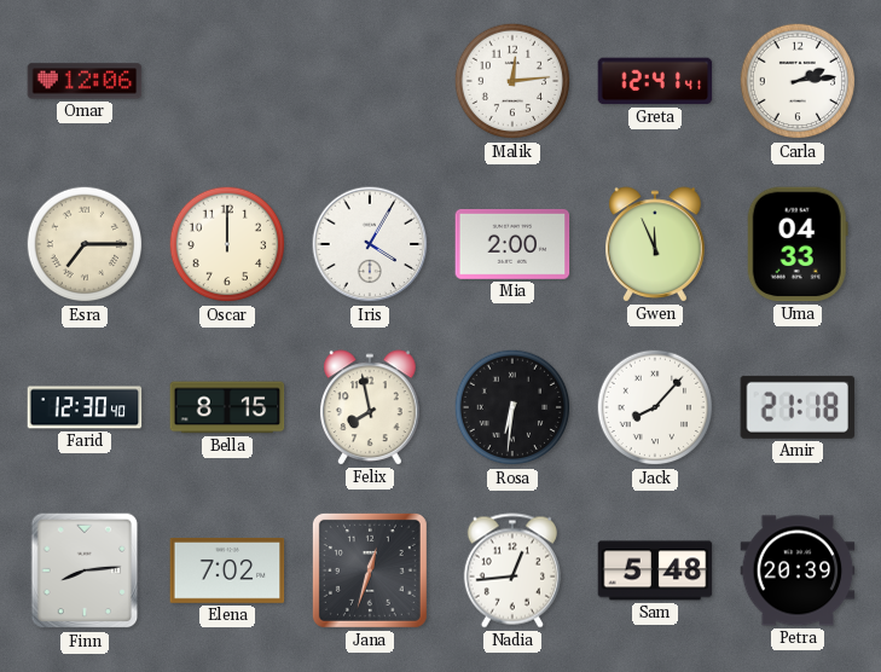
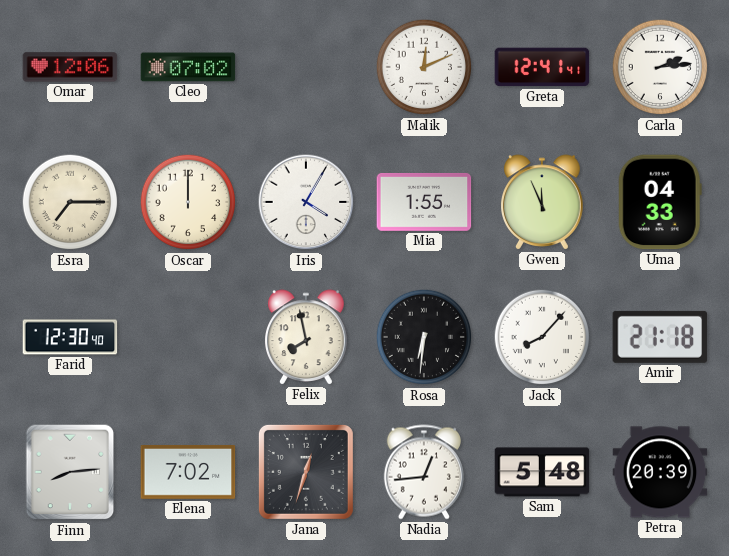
Cleo: none -> 07:02 (188, 67)
Malik: 12:14 -> 12:11 (424, 67)
Mia: 2:00 -> 1:55 (424, 202)
Bella: 8:15 -> none (227, 407)
